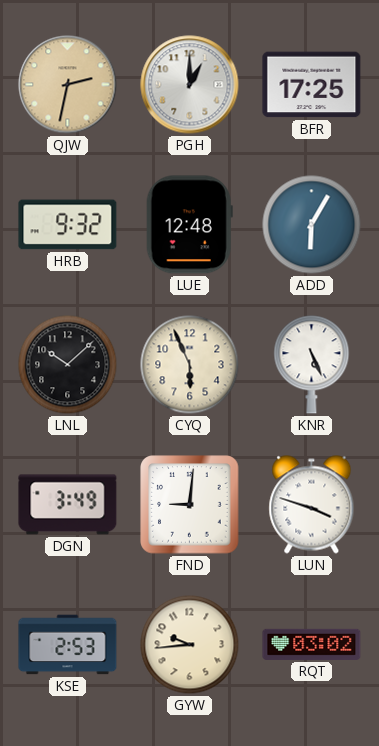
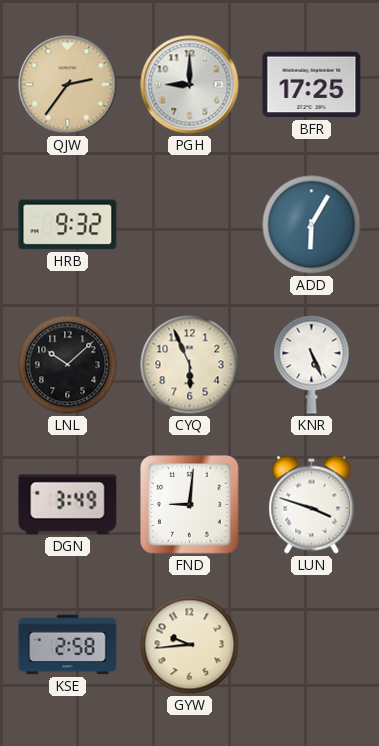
QJW: 2:32 -> 2:36 (68, 85)
PGH: 1:00 -> 9:00 (190, 85)
LUE: 12:48 -> none (189, 225)
KSE: 2:53 -> 2:58 (68, 645)
RQT: 03:02 -> none (312, 644)
